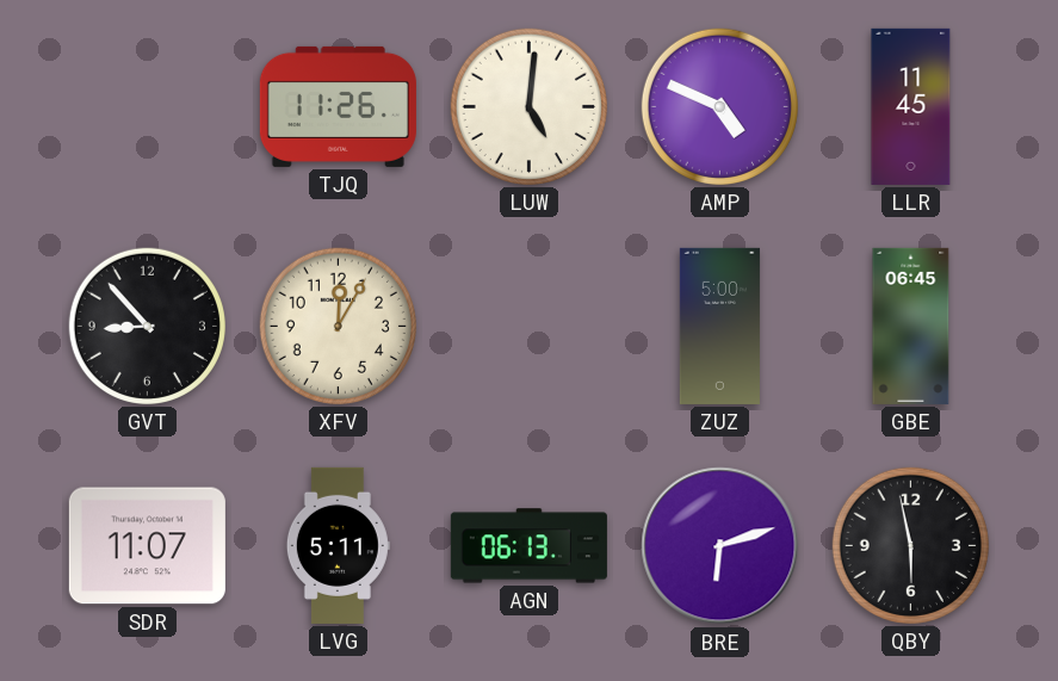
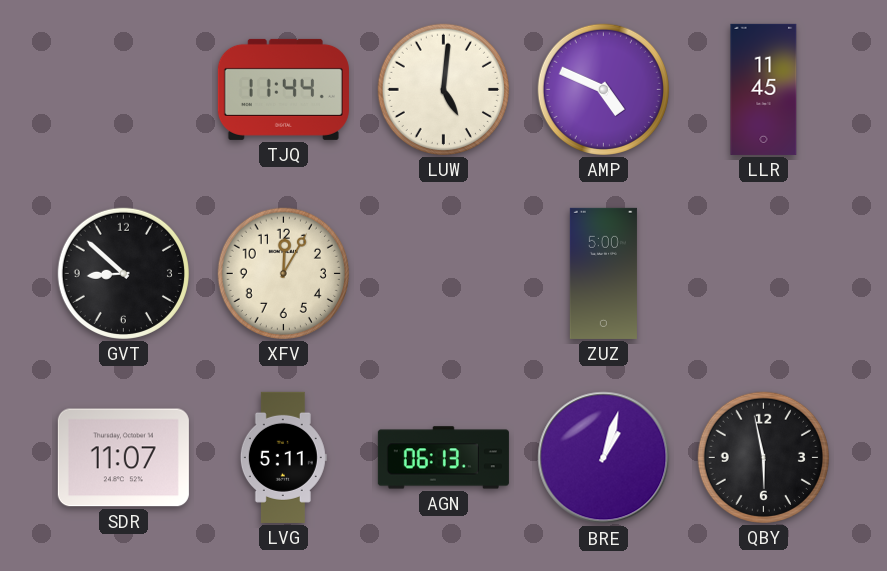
TJQ: 11:26 -> 11:44 (283, 89)
GVT: 8:53 -> 8:52 (123, 273)
GBE: 06:45 -> none (911, 326)
BRE: 6:12 -> 1:03 (604, 458)
